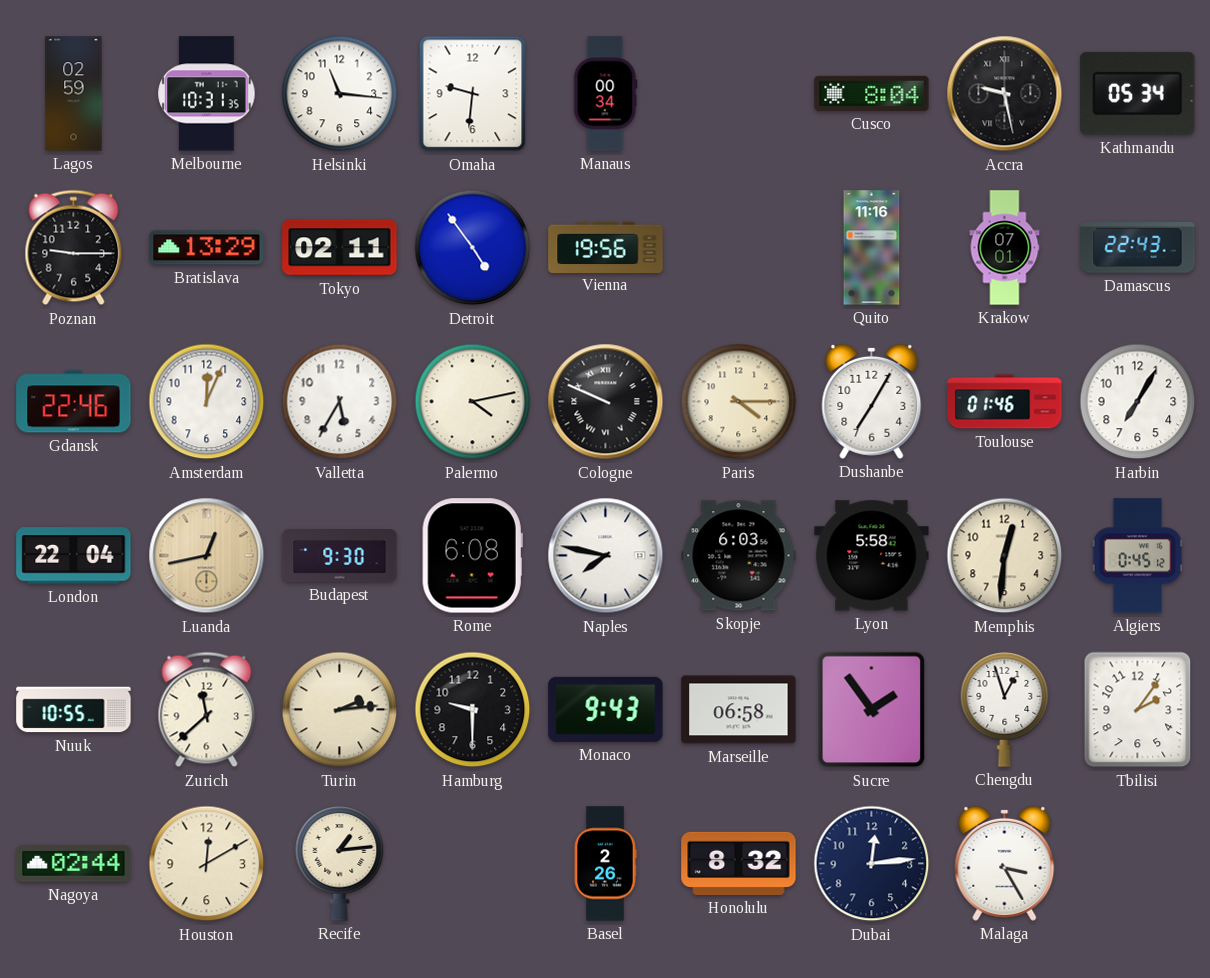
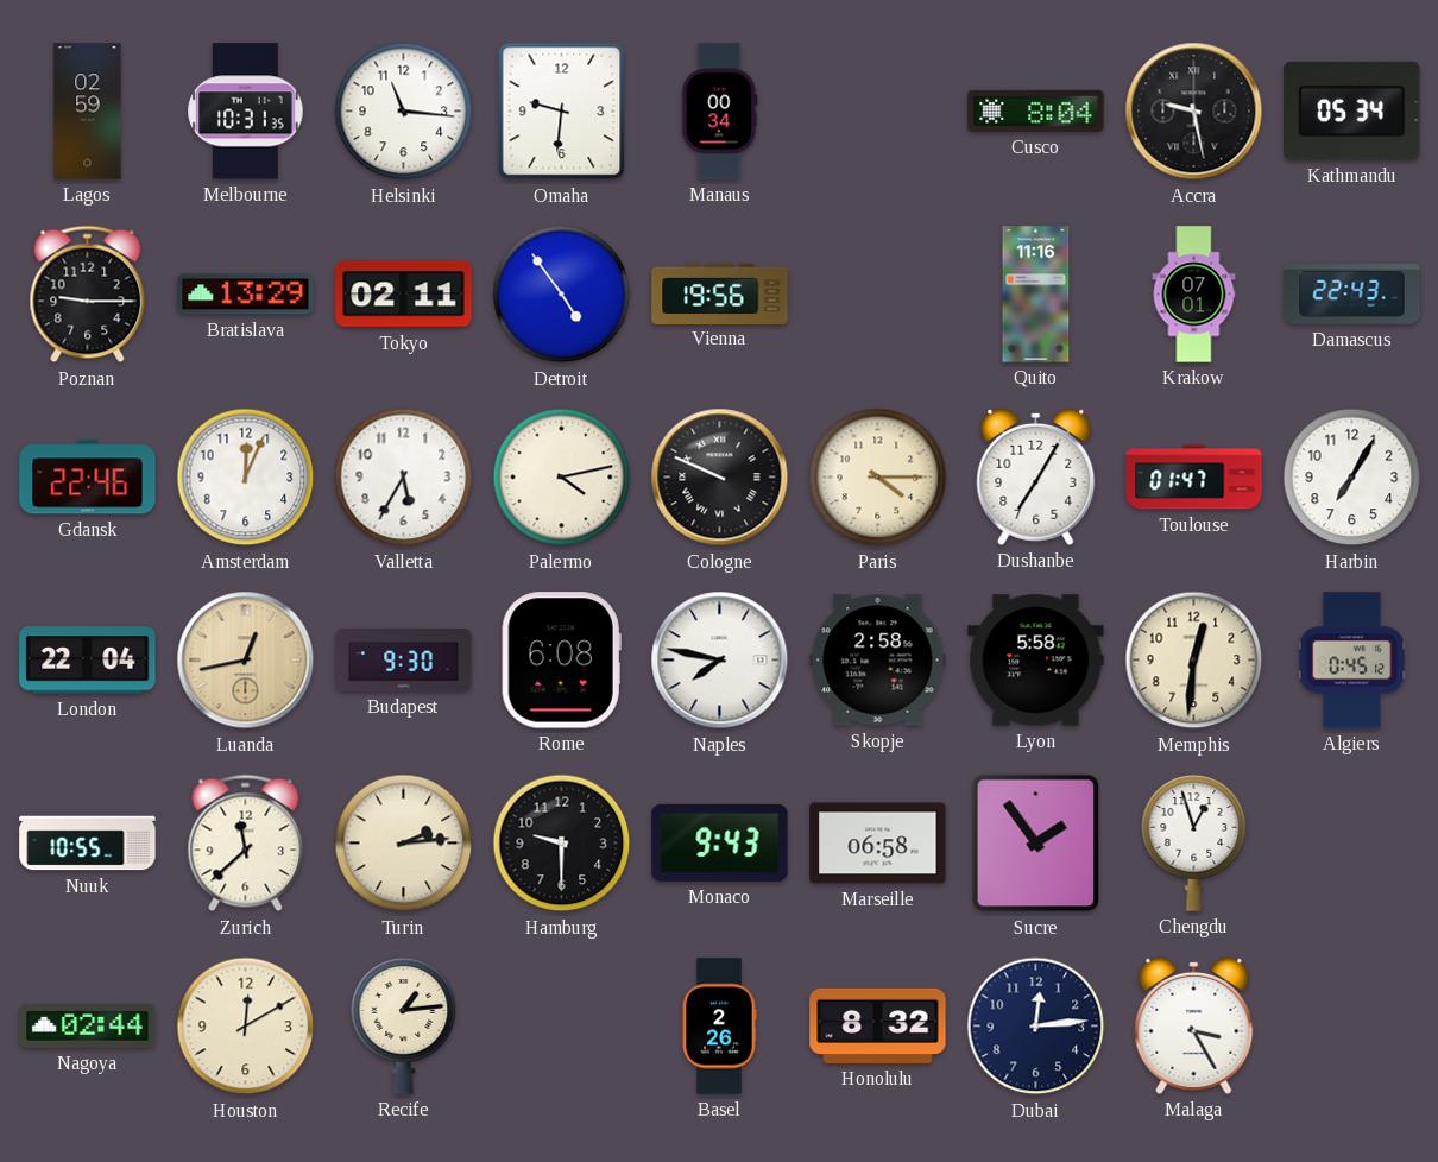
Toulouse: 01:46 -> 01:47 (1194, 478)
Skopje: 6:03 -> 2:58 (878, 661)
Tbilisi: 2:06 -> none (1138, 710)
